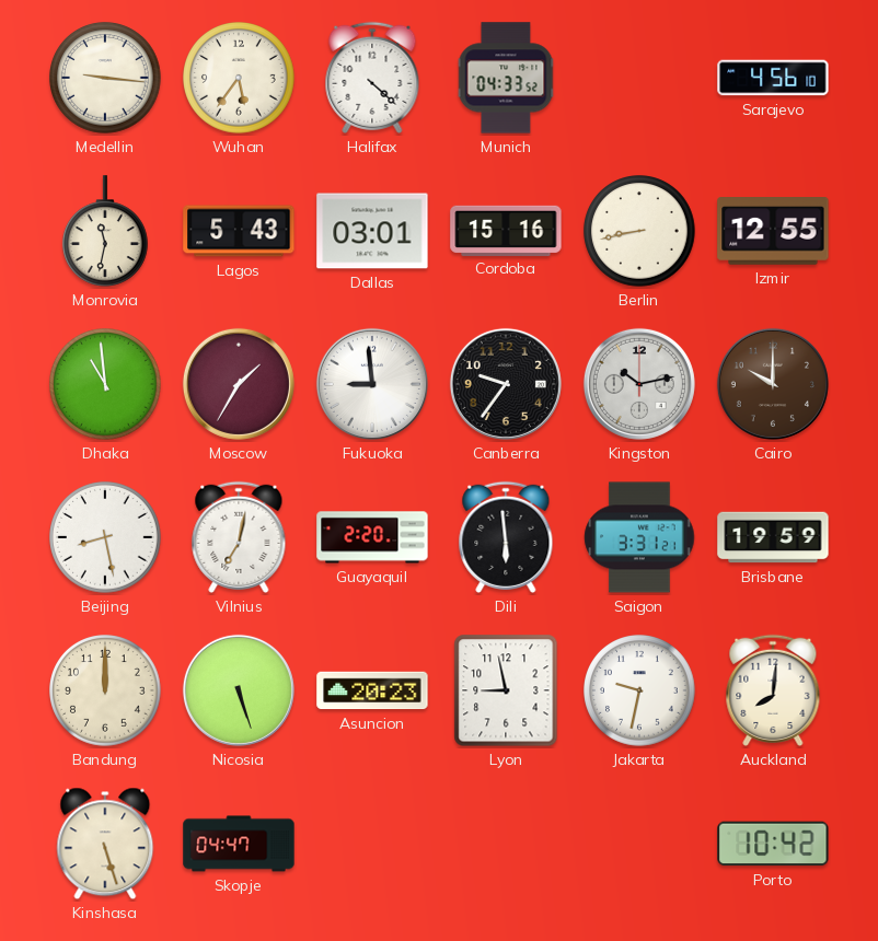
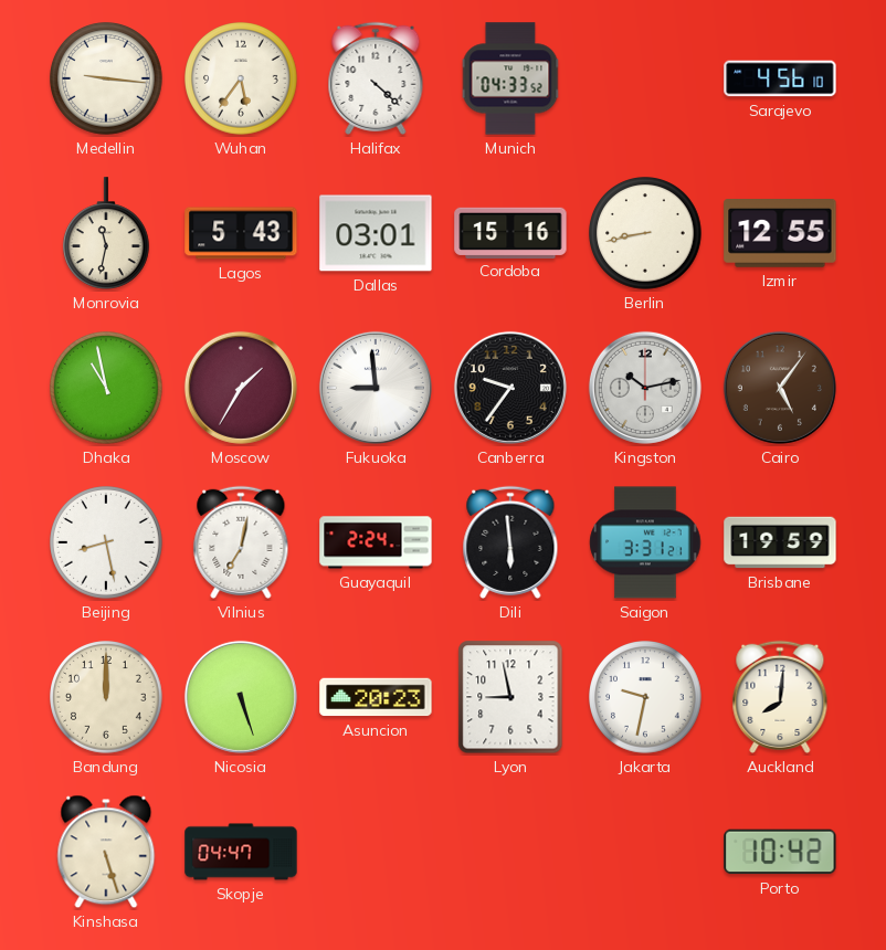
Dhaka: 10:59 -> 10:58 (106, 388)
Cairo: 10:00 -> 5:06 (780, 388)
Guayaquil: 2:20 -> 2:24 (376, 542)
